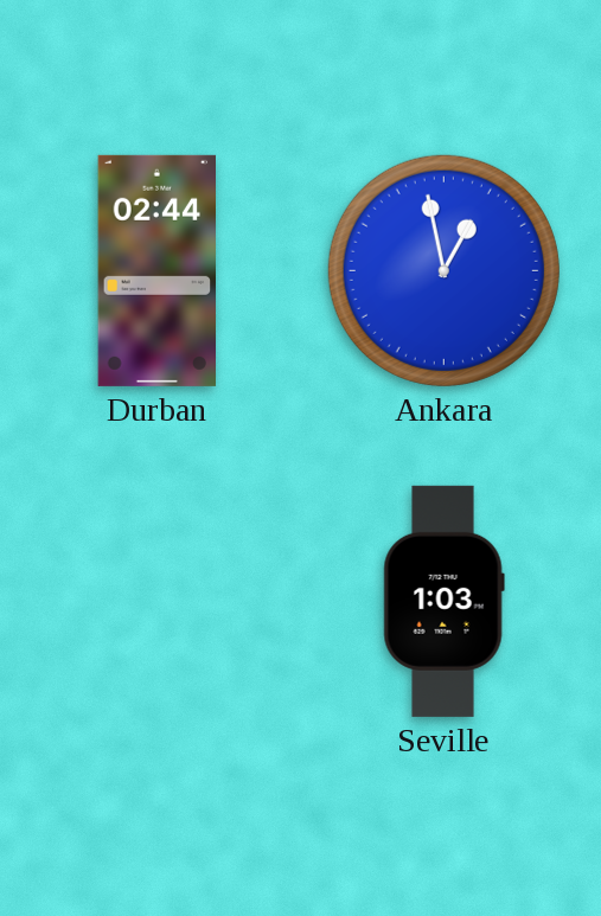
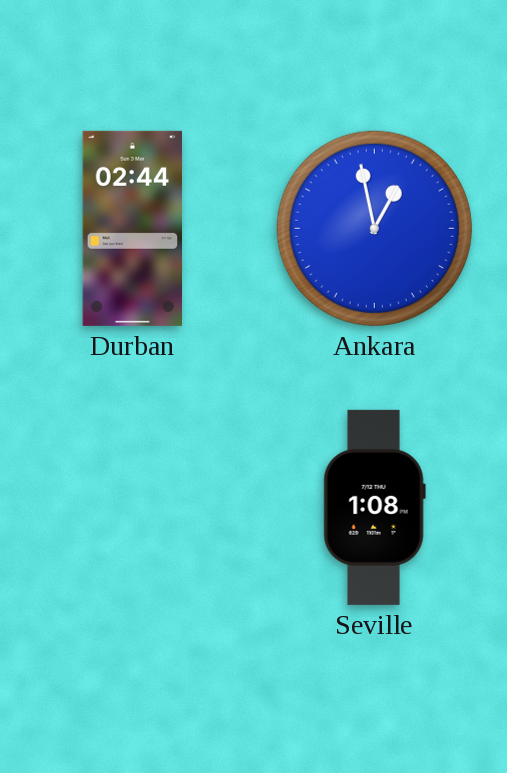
Seville: 1:03 -> 1:08 (374, 507)
